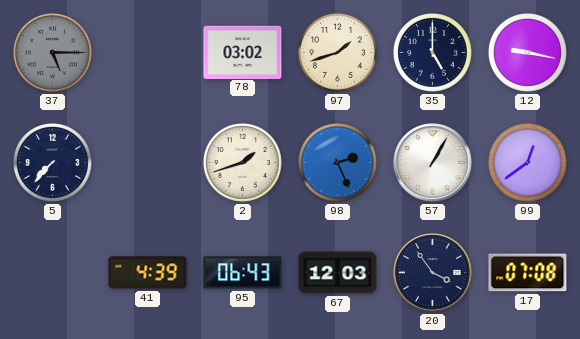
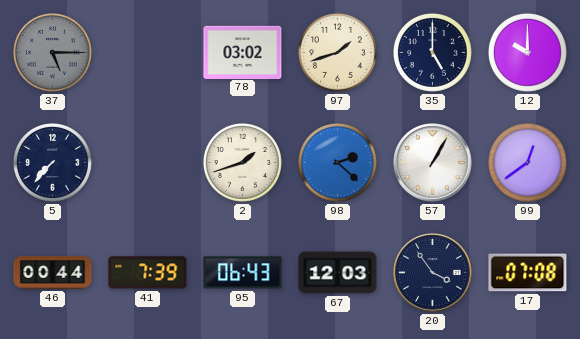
12: 9:17 -> 10:00 (527, 52)
98: 2:26 -> 2:22 (337, 162)
46: none -> 00:44 (53, 273)
41: 4:39 -> 7:39 (148, 273)
